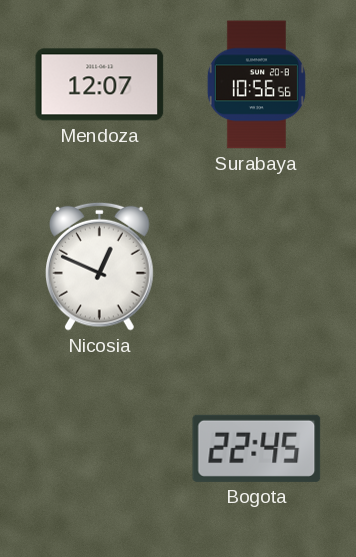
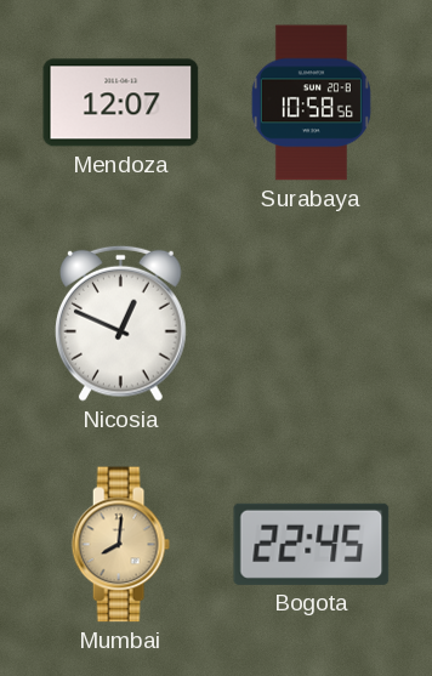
Surabaya: 10:56 -> 10:58 (311, 103)
Mumbai: none -> 8:01 (120, 545)
